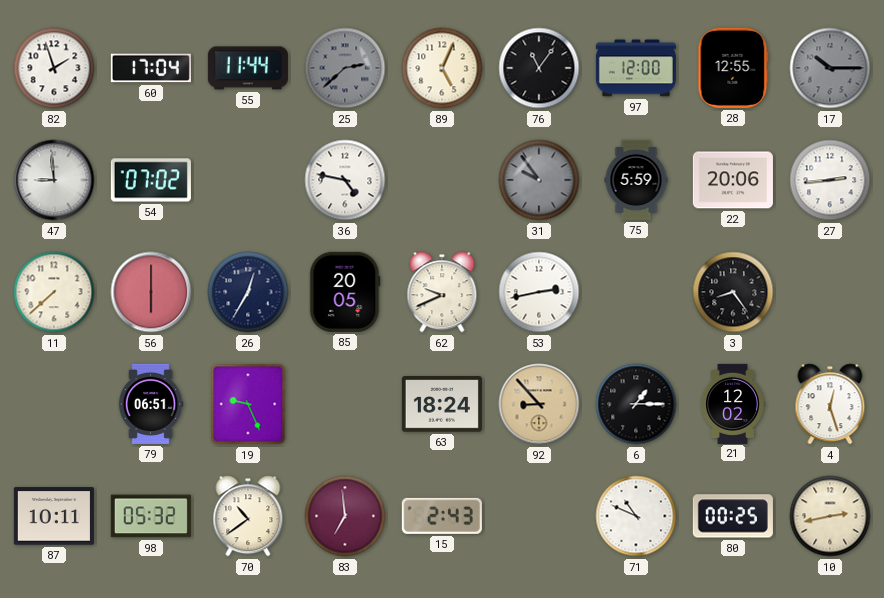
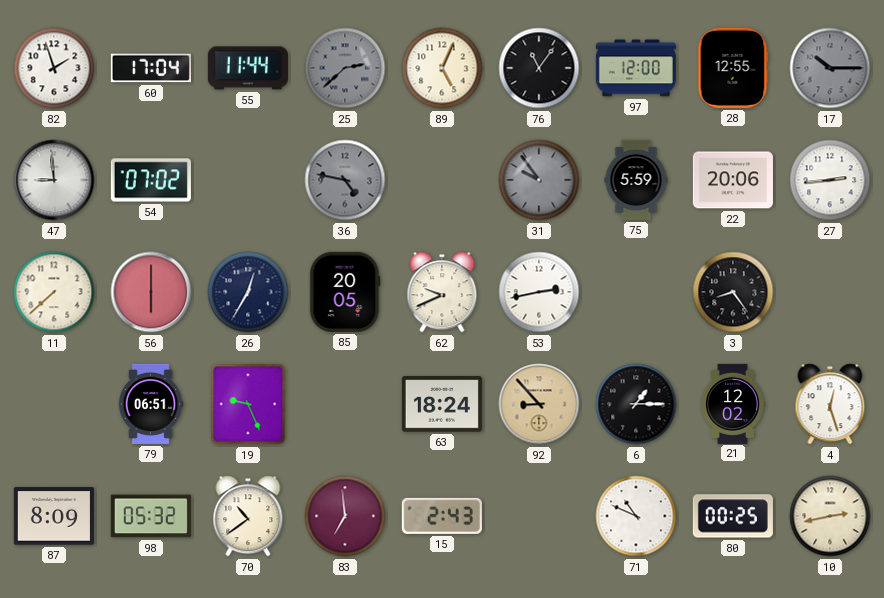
36 dial: white -> grey (345, 180)
87: 10:11 -> 8:09 (54, 516)
